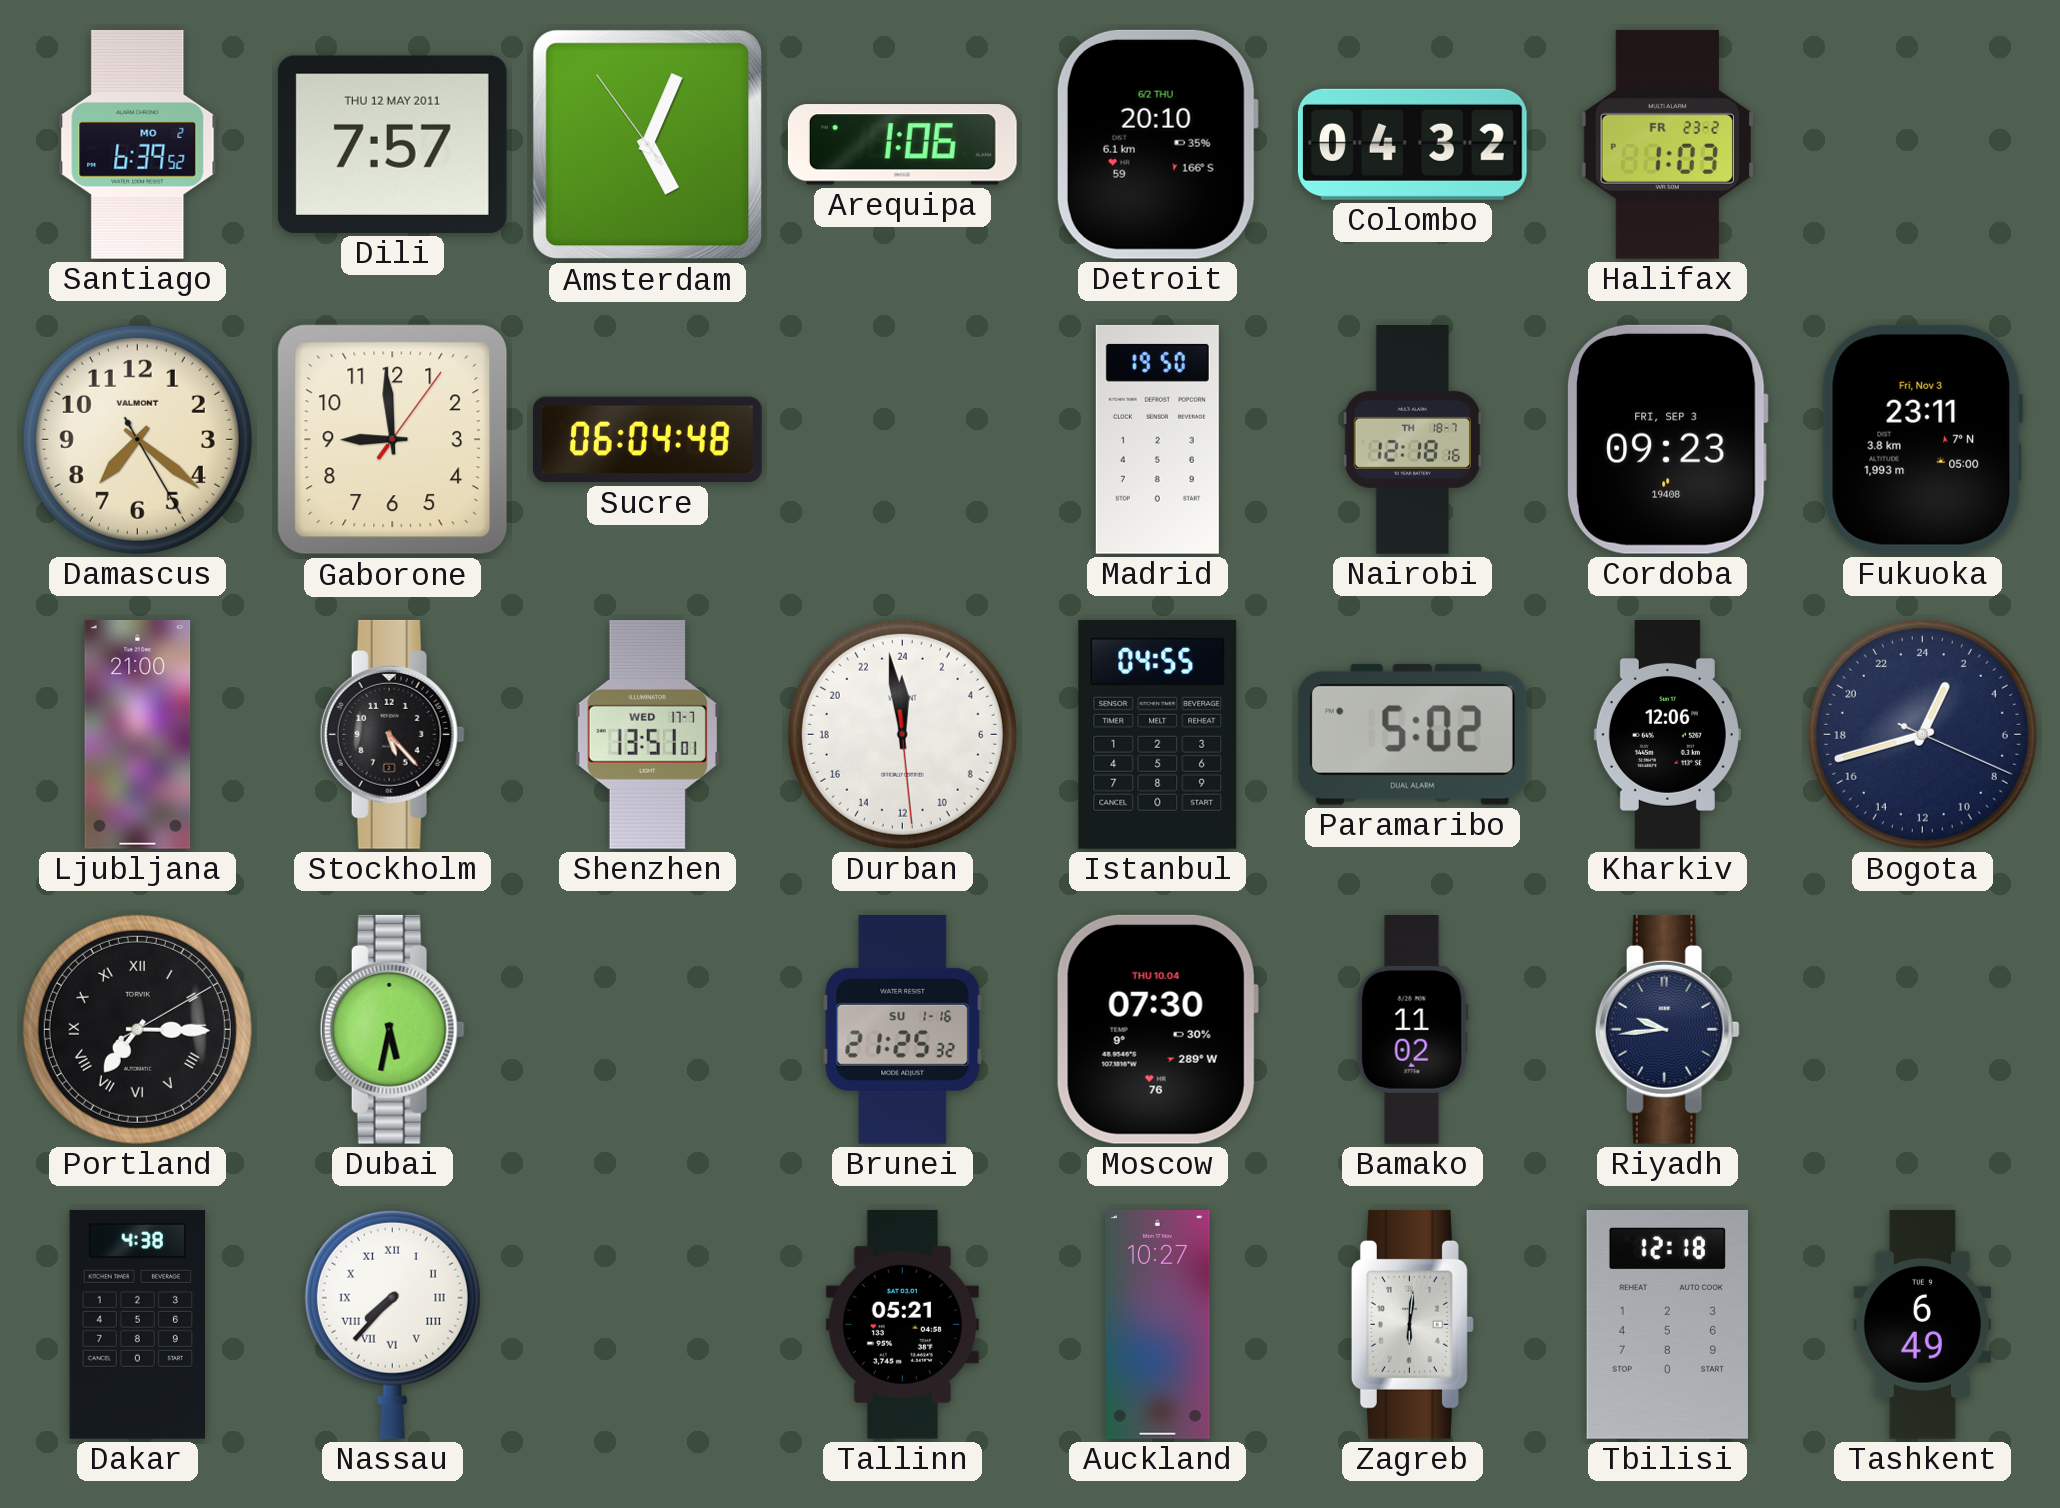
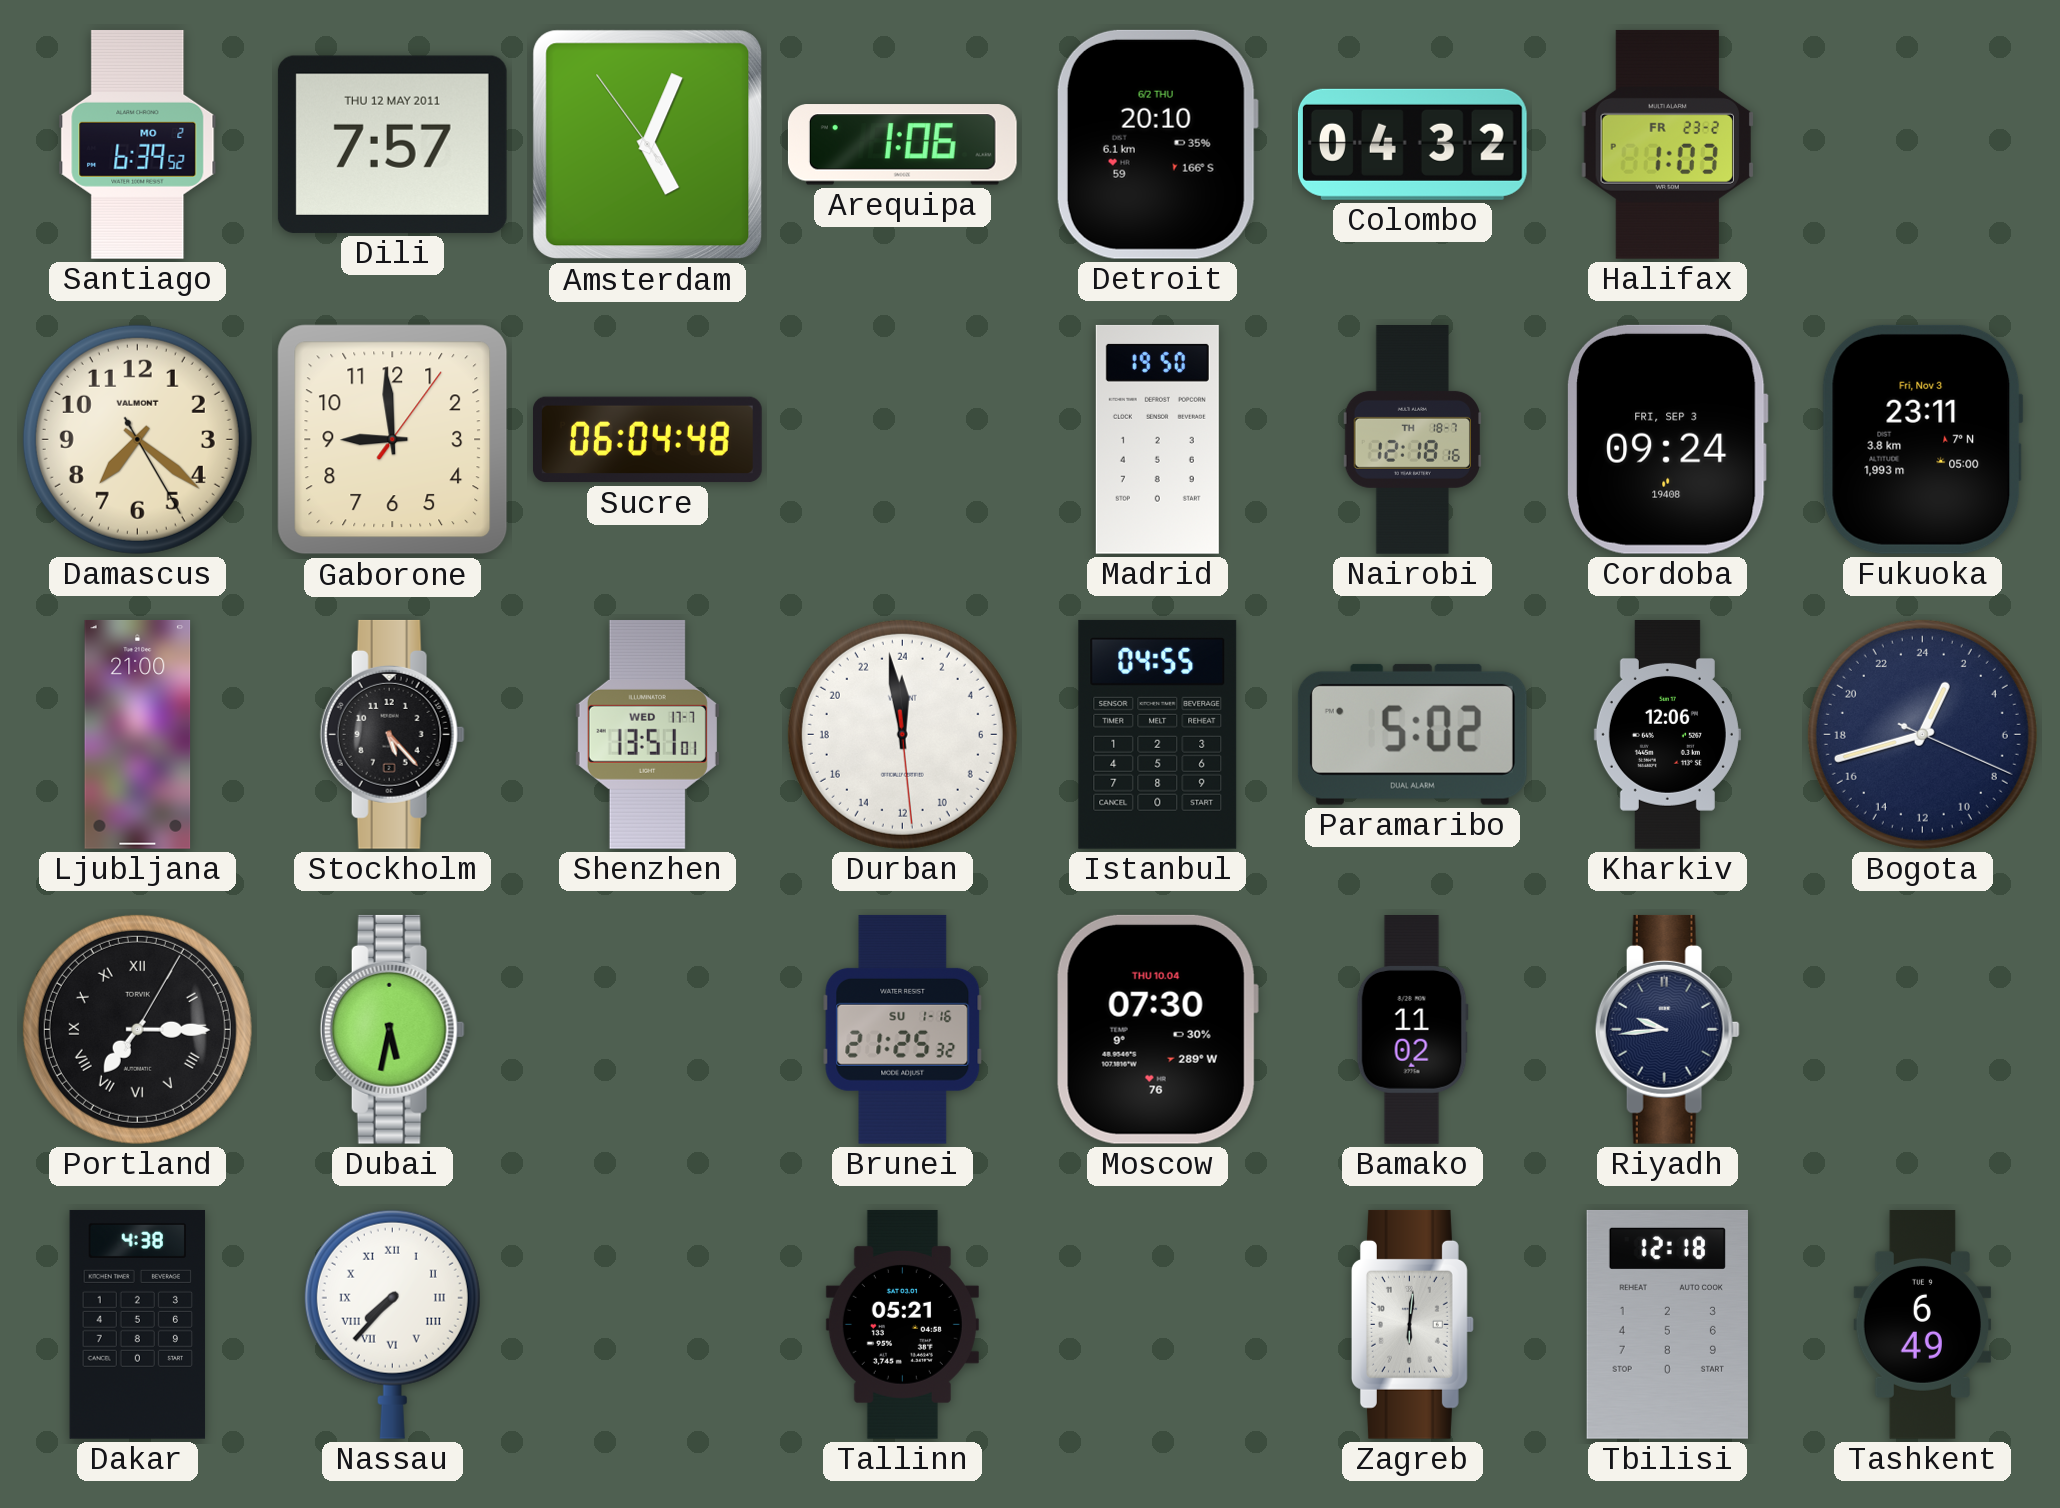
Cordoba: 09:23 -> 09:24 (1667, 439)
Portland: 7:15:10 -> 7:15:05 (137, 1029)
Auckland: 10:27 -> none (1158, 1325)
